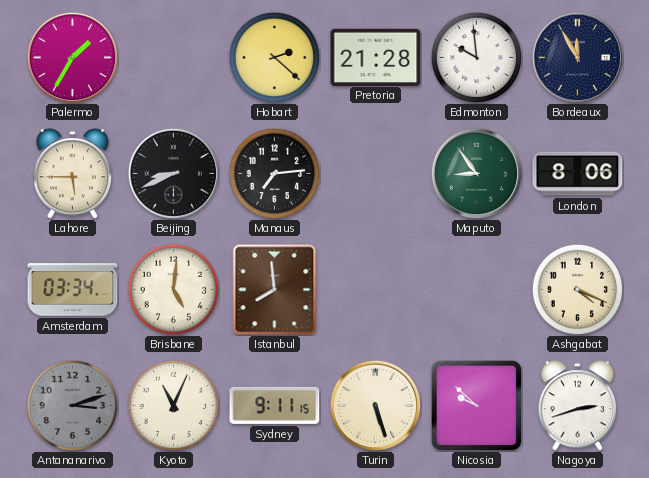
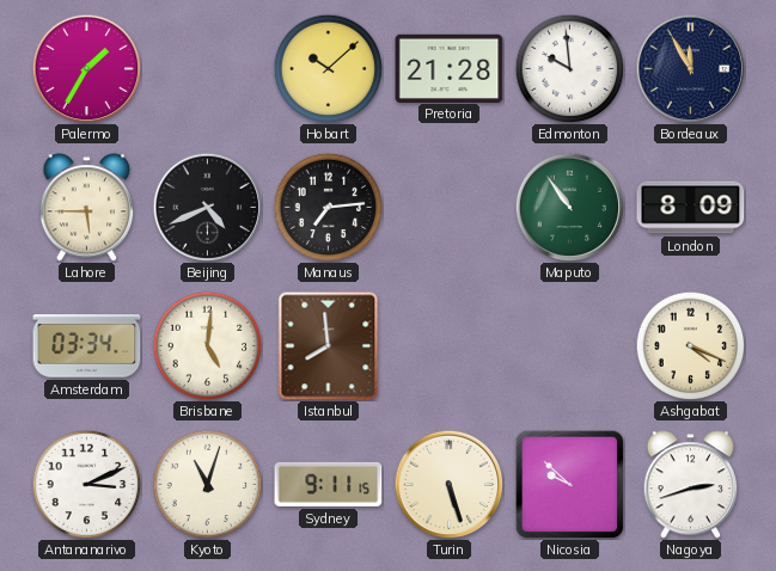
Hobart: 2:22 -> 10:08 (328, 68)
Beijing: 8:41 -> 4:41 (207, 207)
Maputo: 8:54 -> 10:54 (569, 207)
London: 8:06 -> 8:09 (691, 208)
Antananarivo: 3:12 -> 3:11 (86, 484)
Antananarivo dial: grey -> white (86, 484)
Kyoto: 11:04 -> 11:03 (207, 484)
